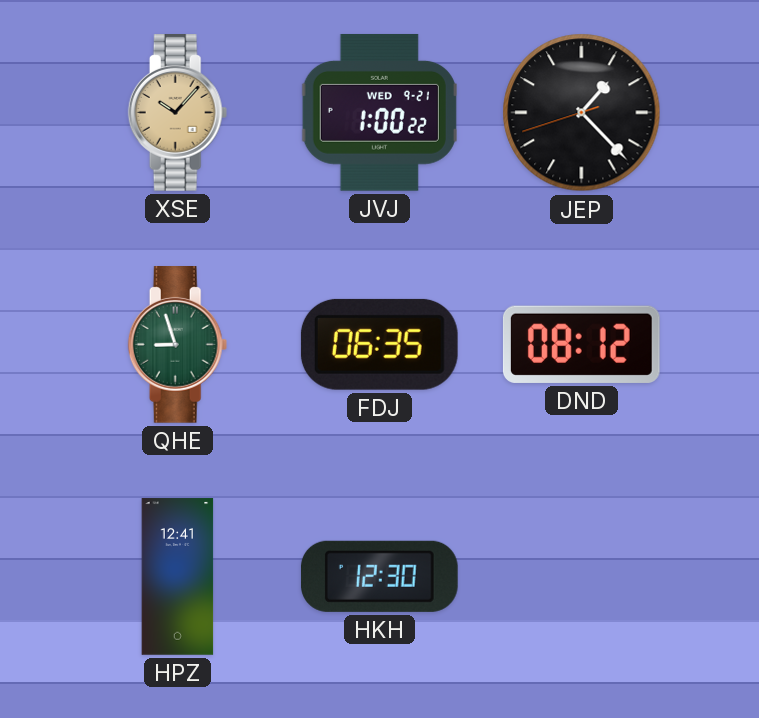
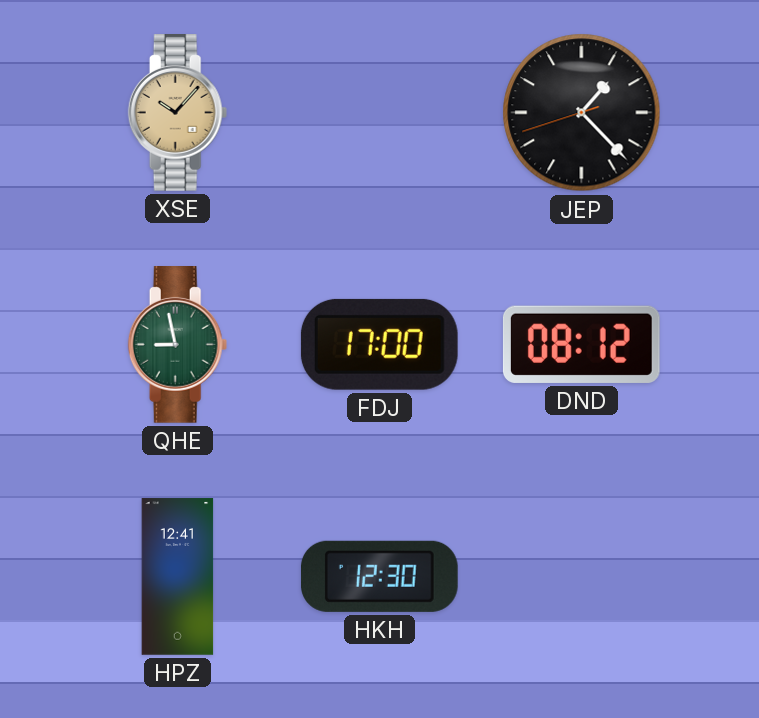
JVJ: 1:00 -> none (379, 113)
QHE: 8:57 -> 8:58 (178, 345)
FDJ: 06:35 -> 17:00 (379, 344)
